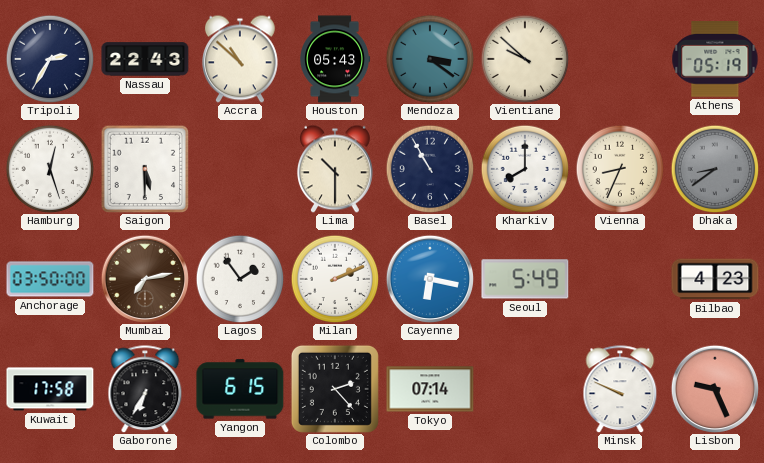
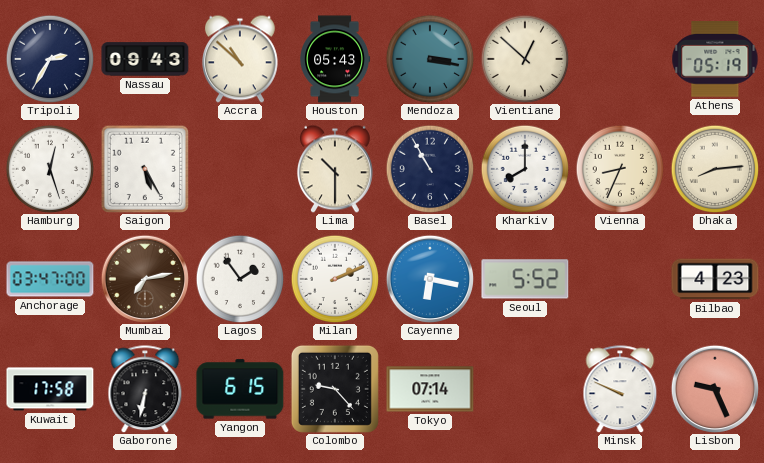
Nassau: 22:43 -> 09:43 (145, 59)
Mendoza: 3:21 -> 3:17 (430, 59)
Vientiane: 9:52 -> 12:52 (525, 59)
Saigon: 5:30 -> 5:25 (145, 169)
Dhaka: 8:39 -> 8:14 (715, 169)
Dhaka dial: grey -> cream (715, 169)
Anchorage: 03:50 -> 03:47 (50, 279)
Seoul: 5:49 -> 5:52 (525, 279)
Gaborone: 6:35 -> 6:32 (145, 389)
Colombo: 2:23 -> 9:23 (335, 389)
